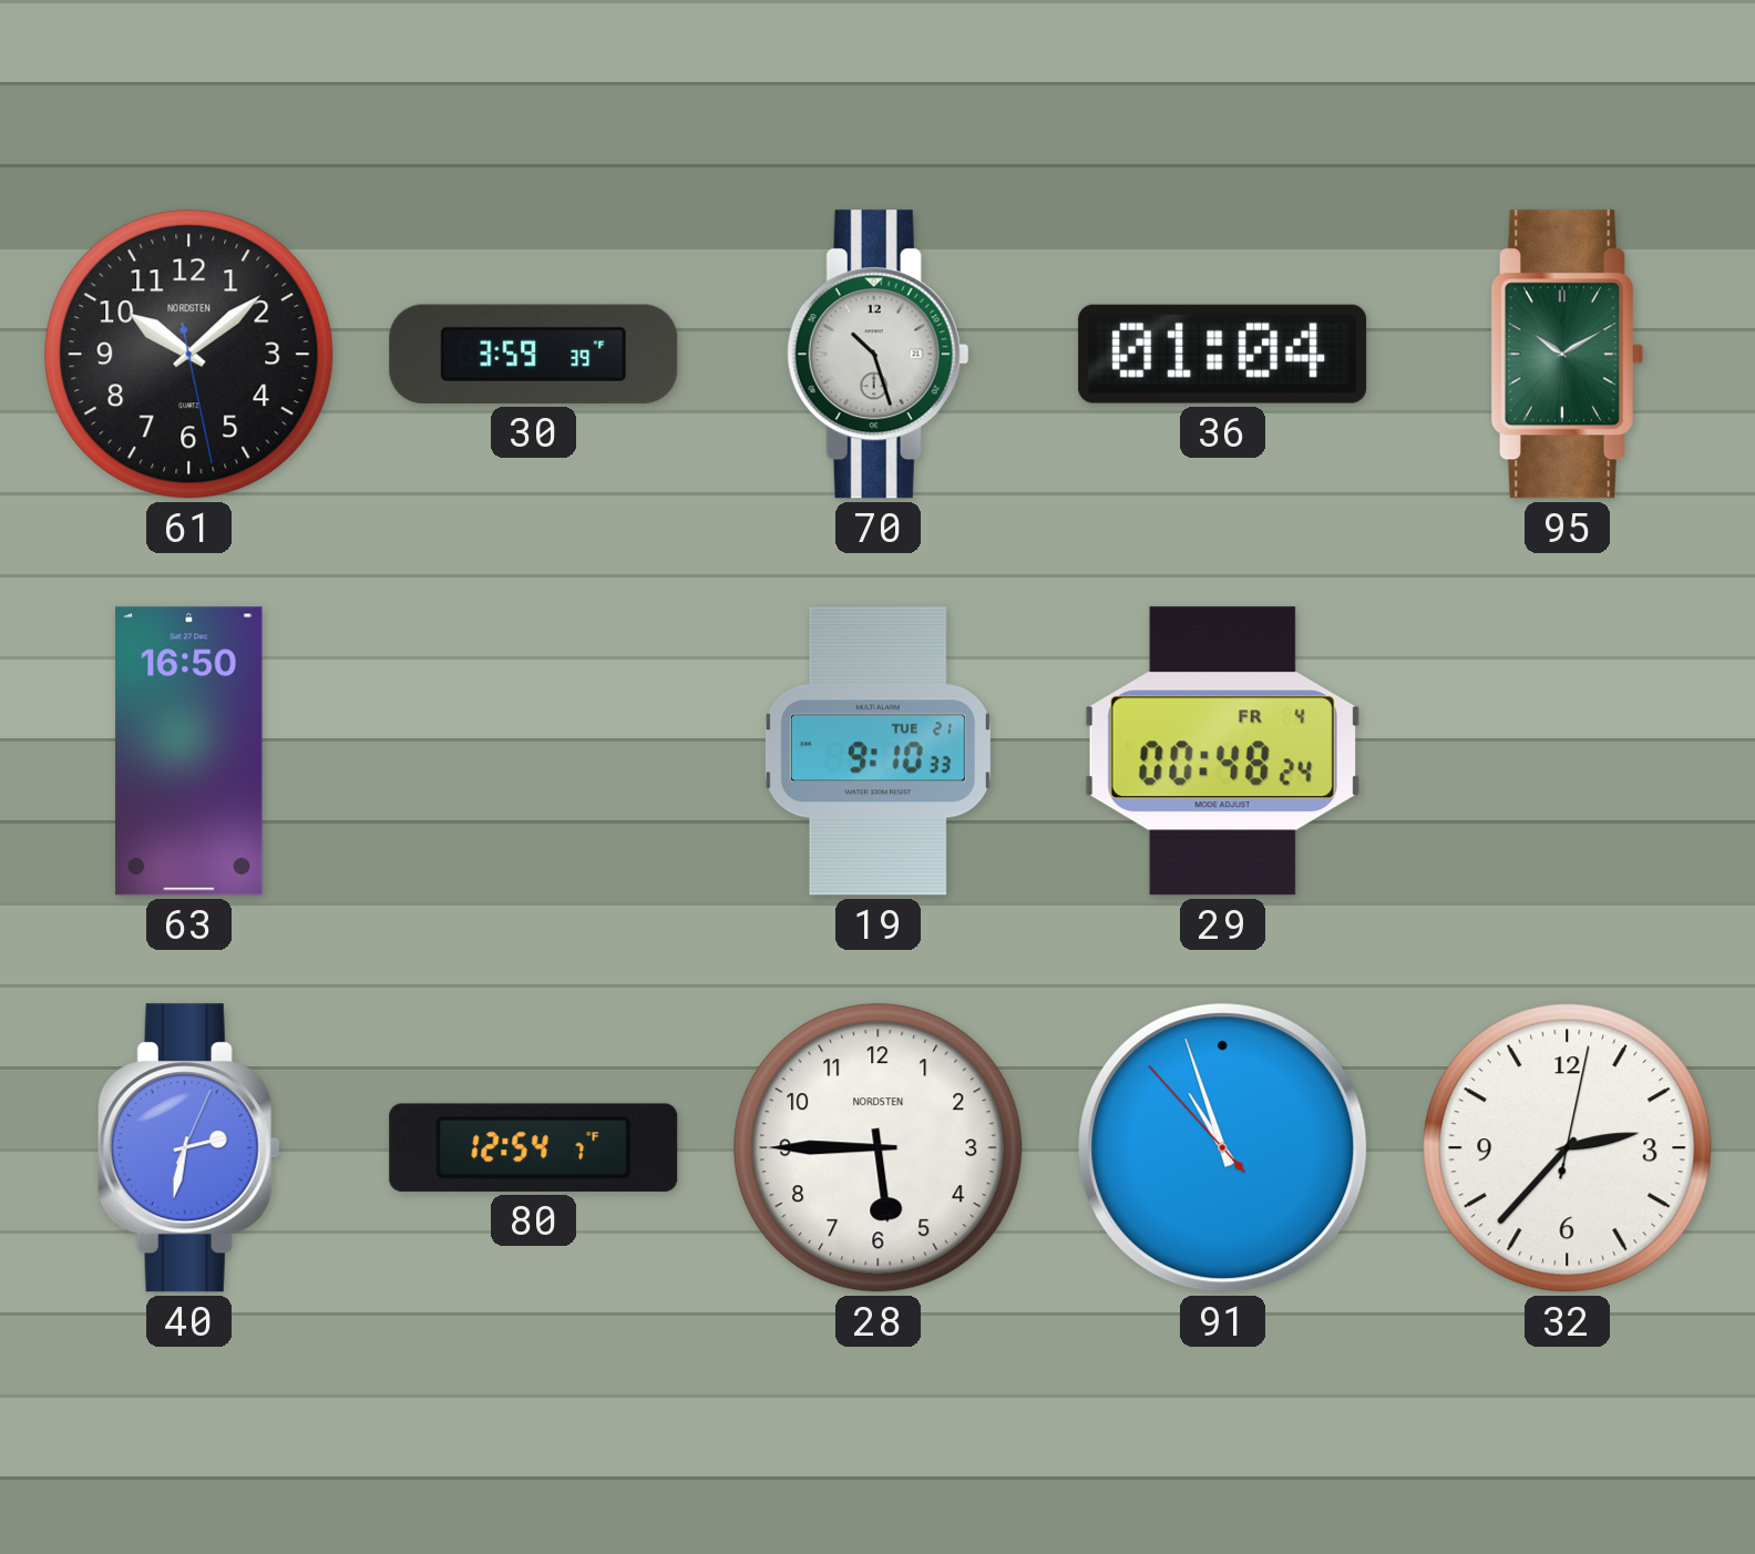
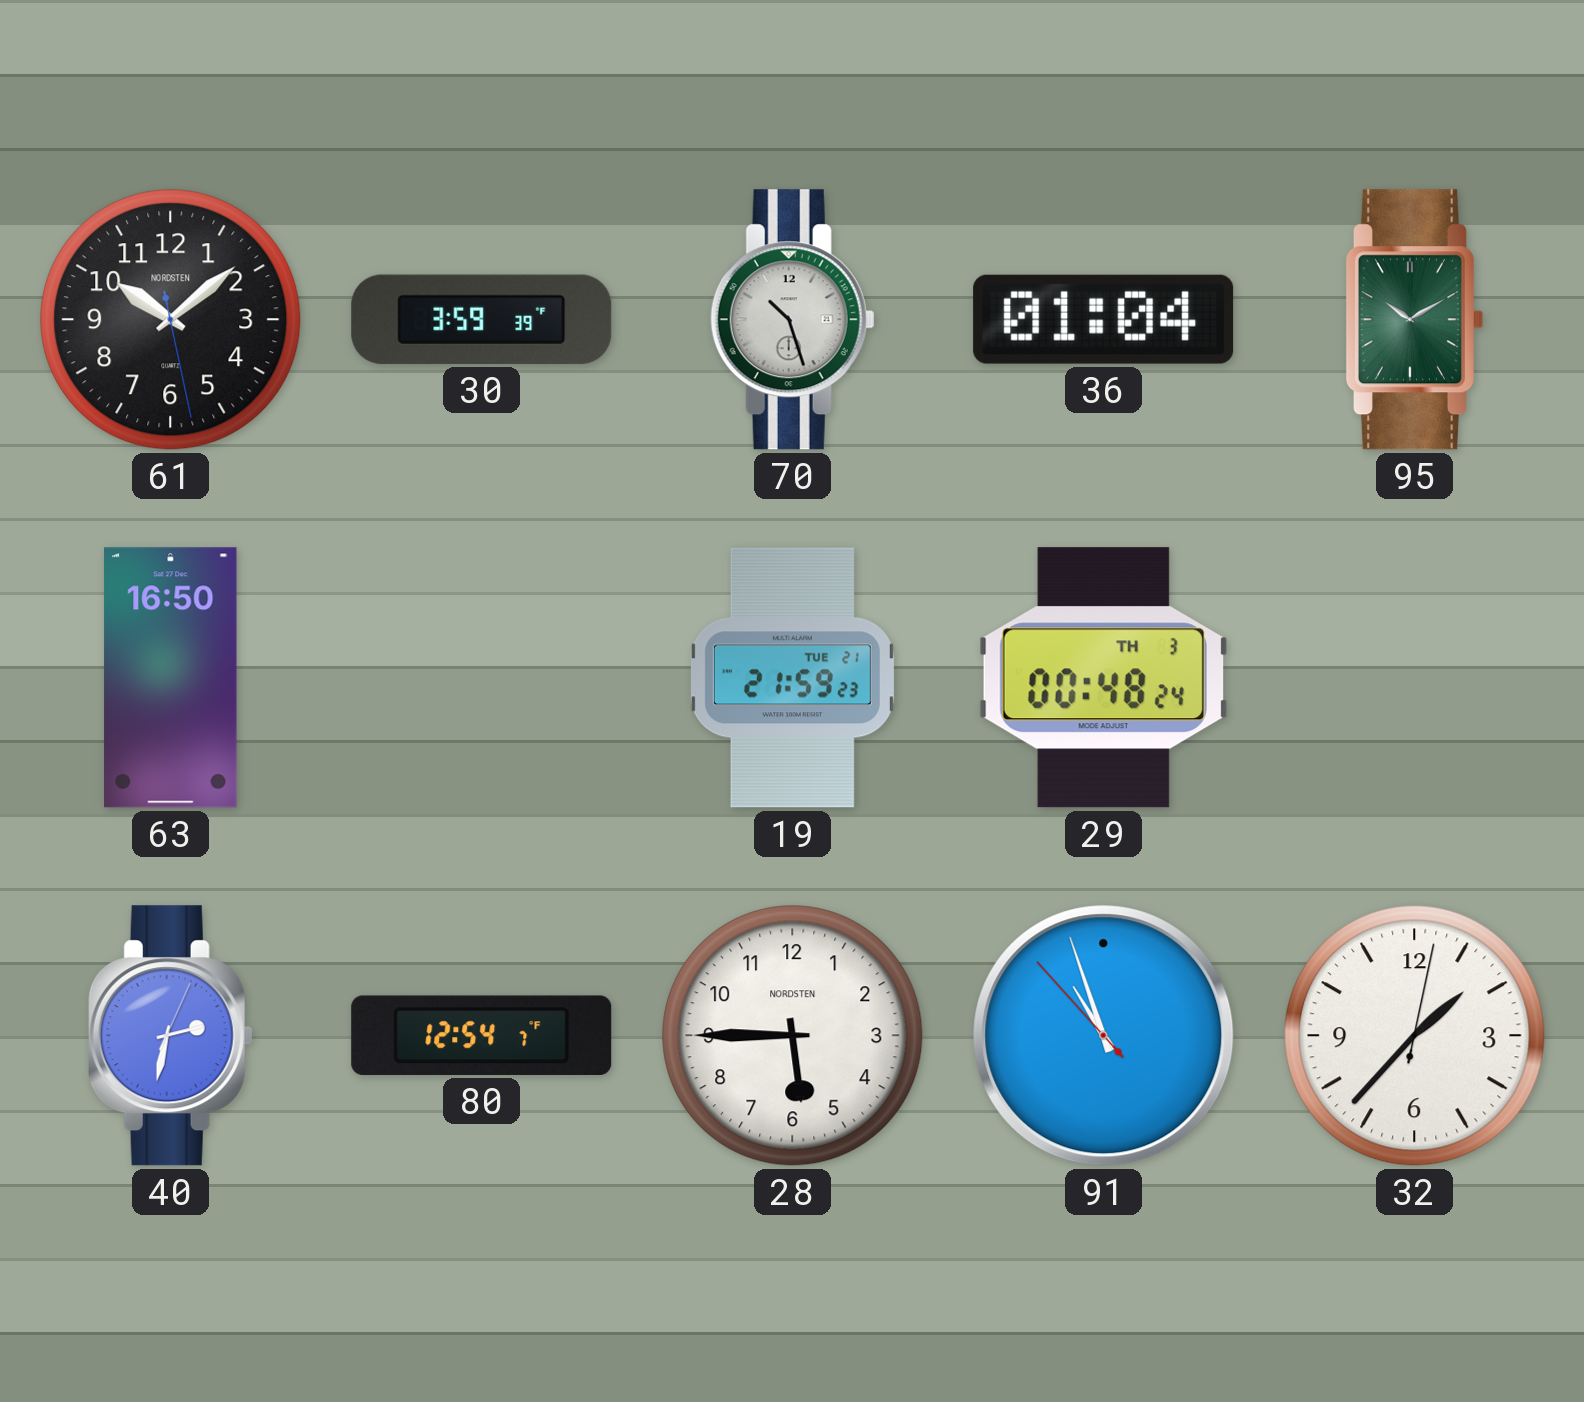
19: 9:10 -> 21:59 (792, 678)
29 date: FR 4 -> TH 3 (1103, 678)
32: 2:37 -> 1:37 (1415, 1036)
